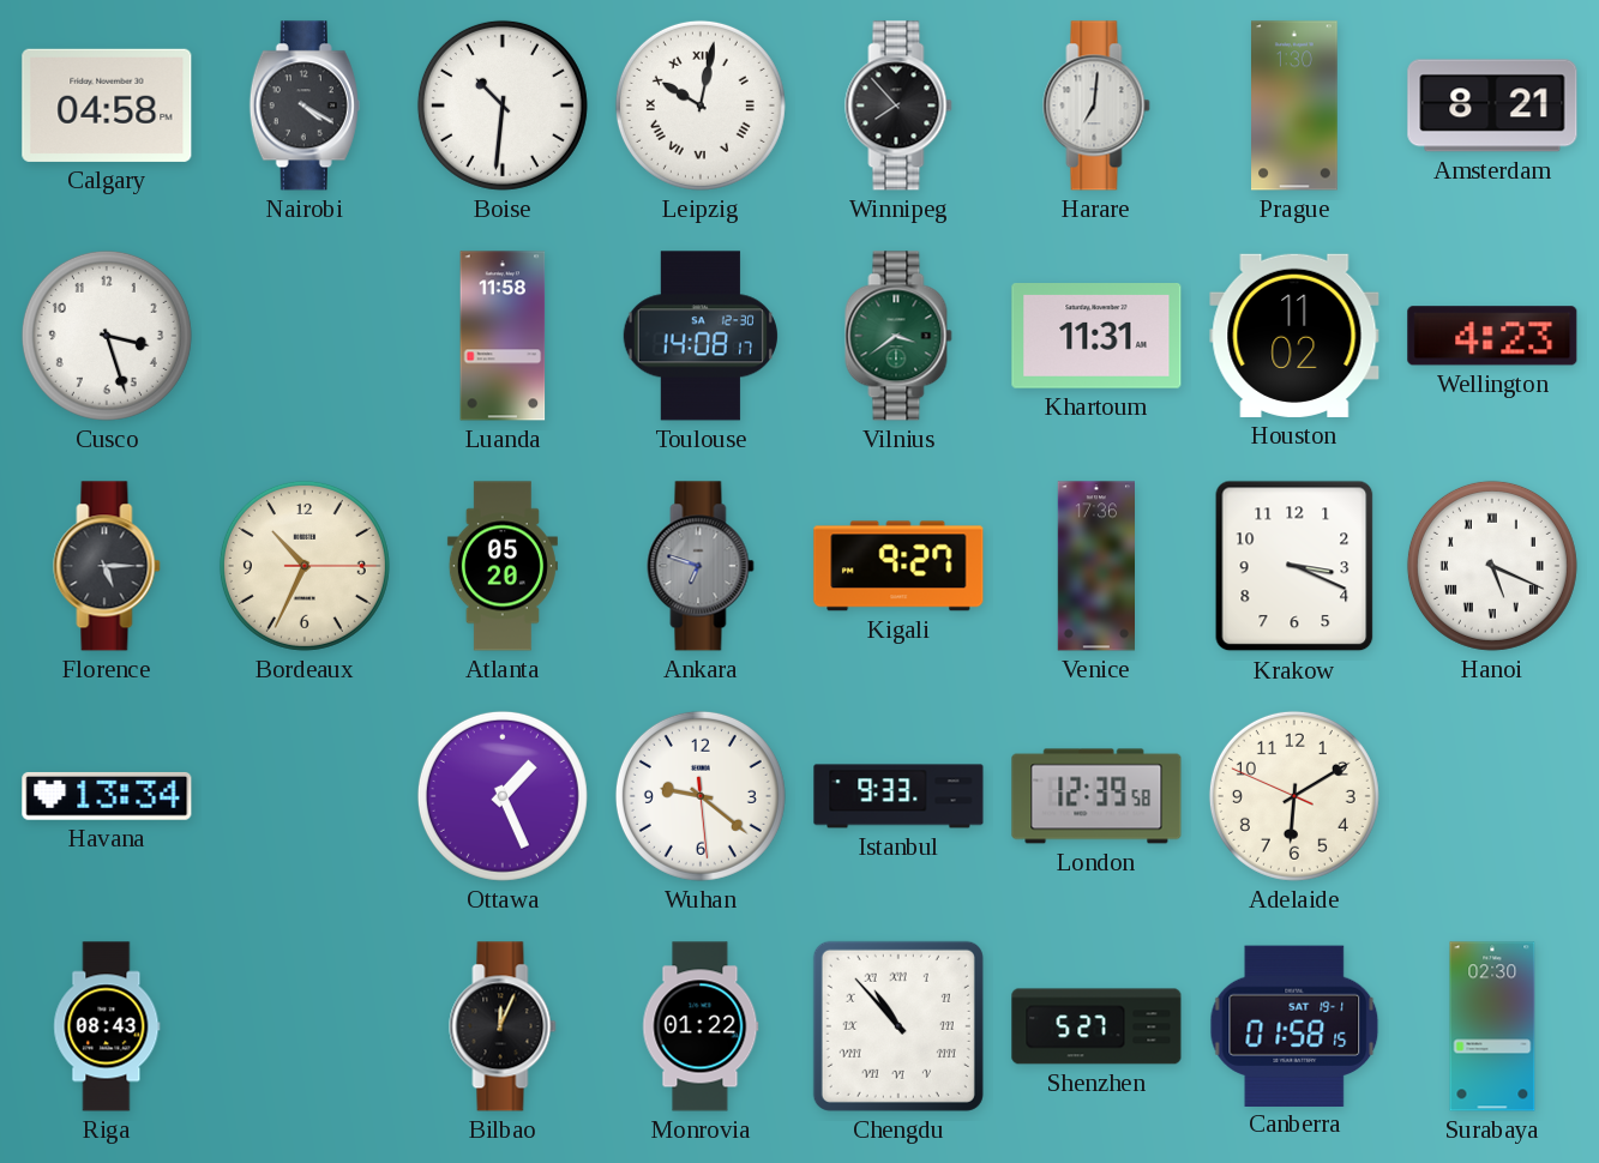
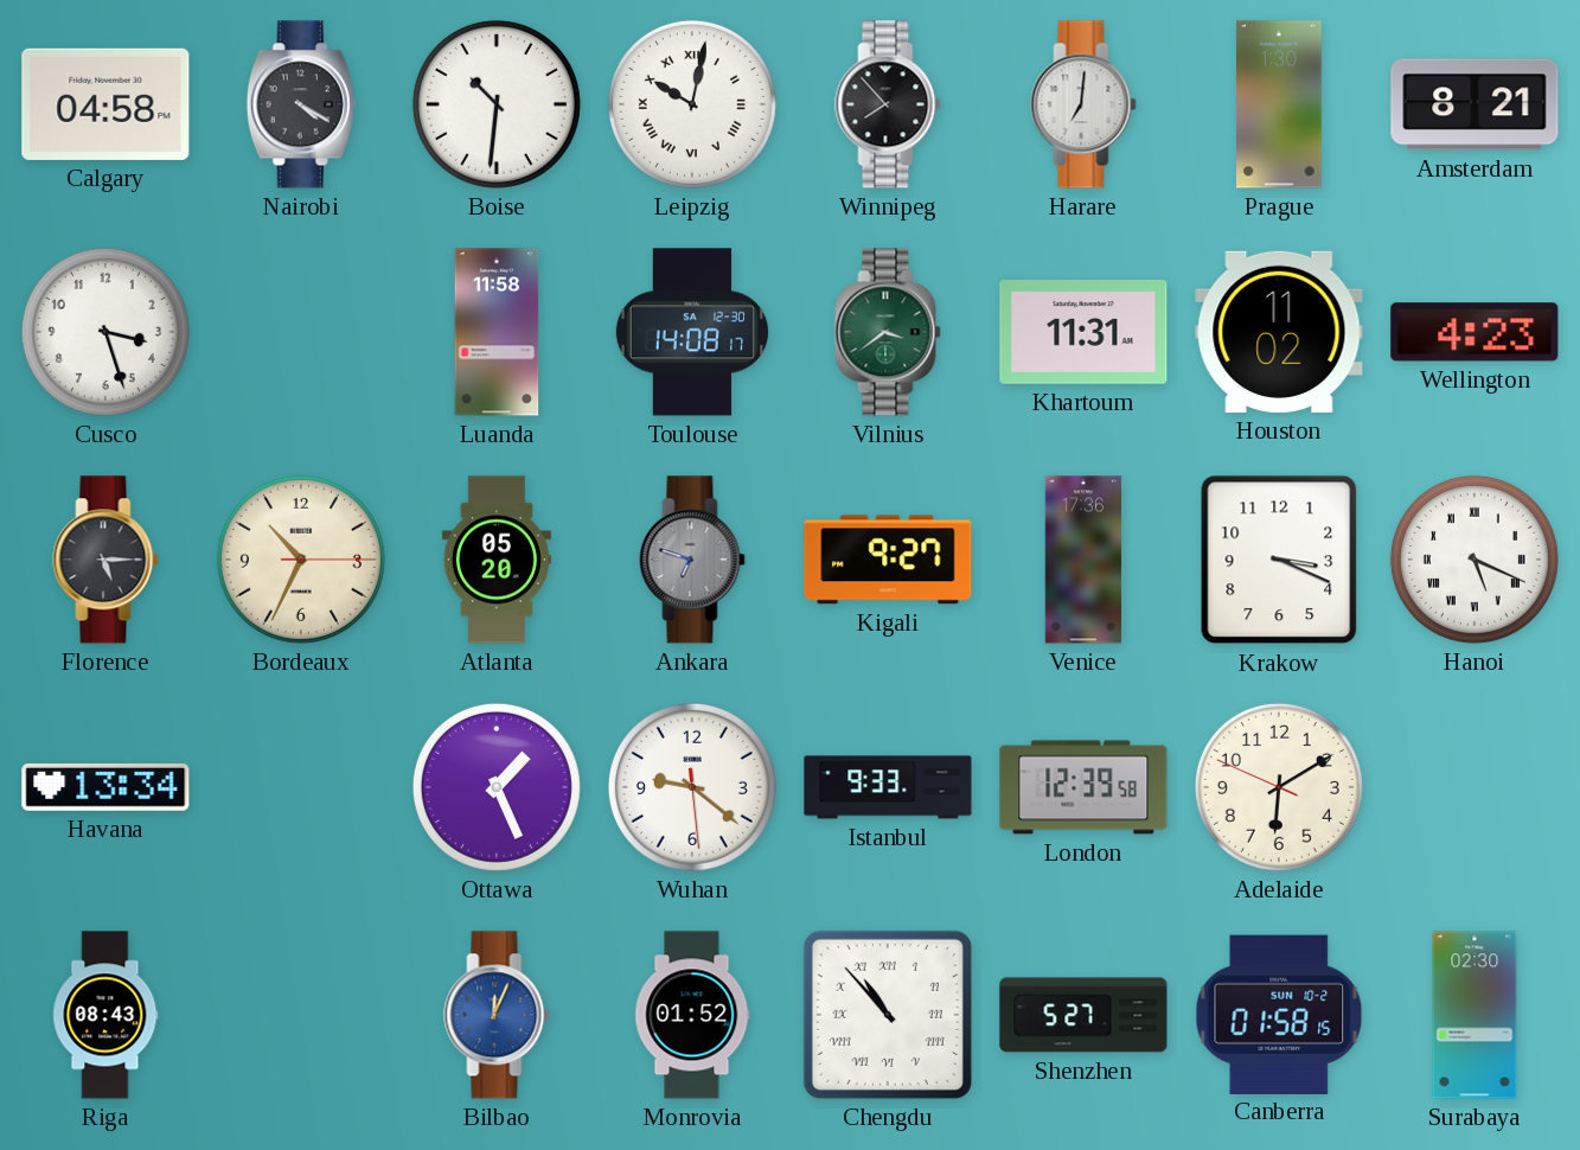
Bilbao dial: black -> blue (497, 1015)
Monrovia: 01:22 -> 01:52 (692, 1015)
Canberra date: SAT 19-1 -> SUN 10-2 (1279, 1014)
